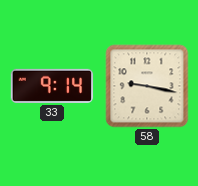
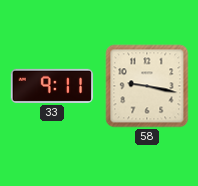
33: 9:14 -> 9:11 (52, 86)
